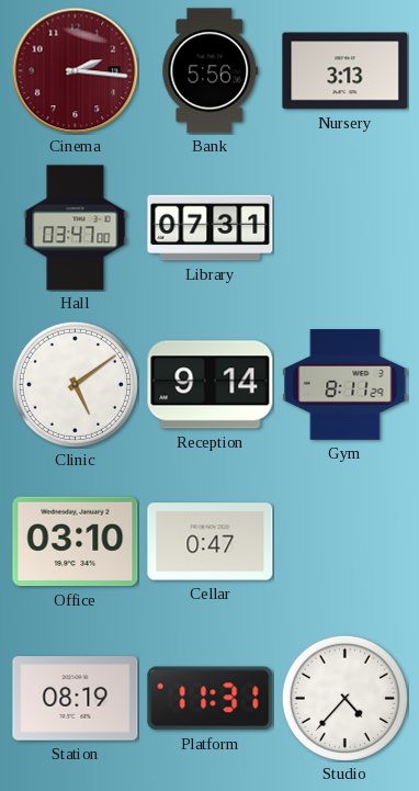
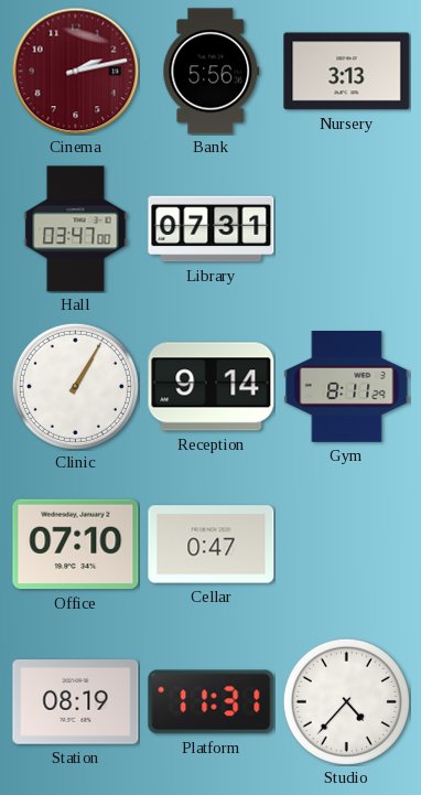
Cinema: 2:16 -> 2:13 (75, 71)
Clinic: 5:09 -> 1:05 (75, 386)
Office: 03:10 -> 07:10 (76, 545)
